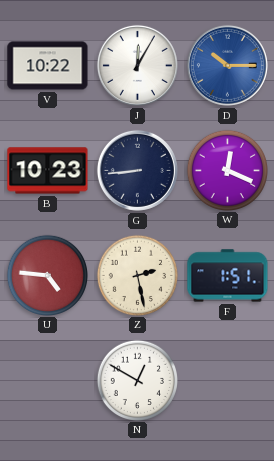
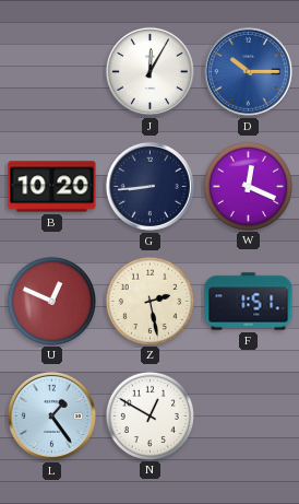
V: 10:22 -> none (48, 66)
B: 10:23 -> 10:20 (52, 187)
U: 4:46 -> 12:49 (51, 301)
L: none -> 1:24 (51, 415)
